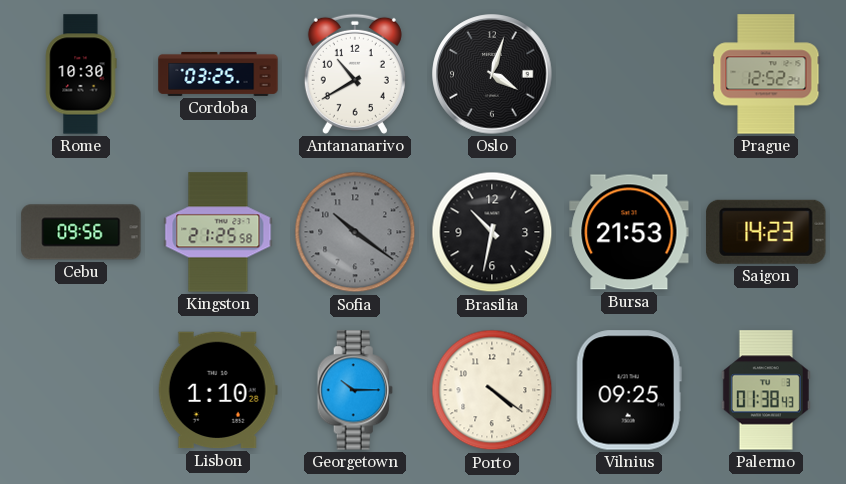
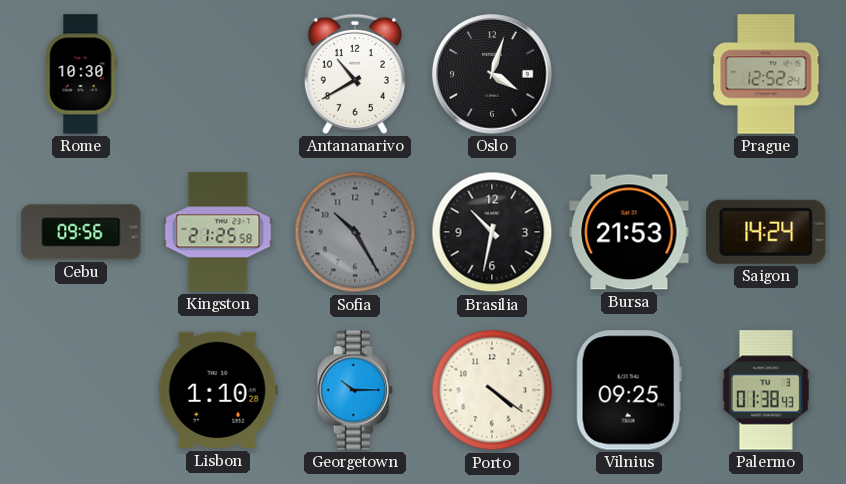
Cordoba: 03:25 -> none (218, 74)
Sofia: 10:21 -> 10:25 (355, 232)
Saigon: 14:23 -> 14:24 (766, 232)
